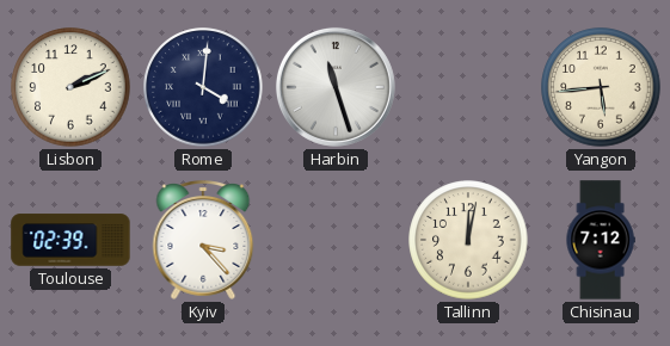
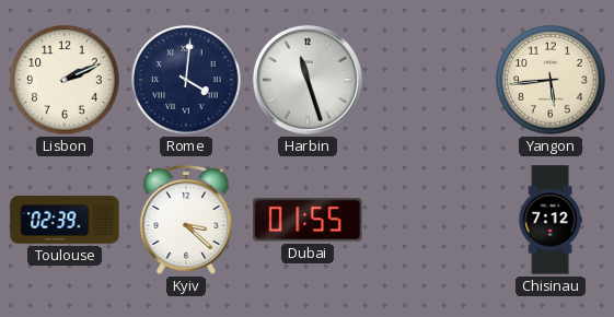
Kyiv: 3:23 -> 3:22 (186, 220)
Dubai: none -> 01:55 (308, 220)
Tallinn: 12:02 -> none (468, 240)
